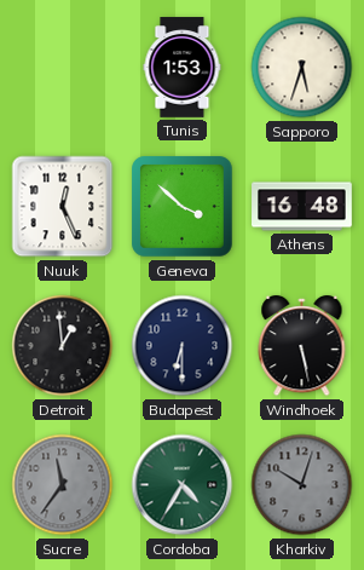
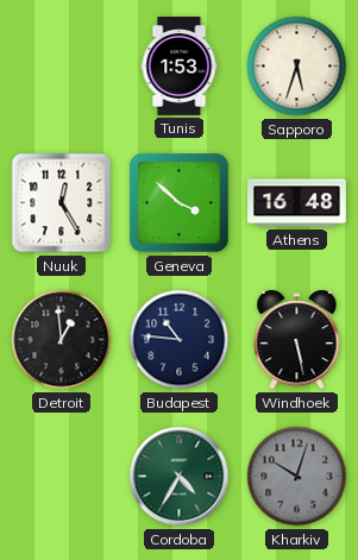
Nuuk: 12:26 -> 12:25 (62, 203)
Budapest: 6:30 -> 10:46 (180, 340)
Sucre: 11:36 -> none (63, 485)
